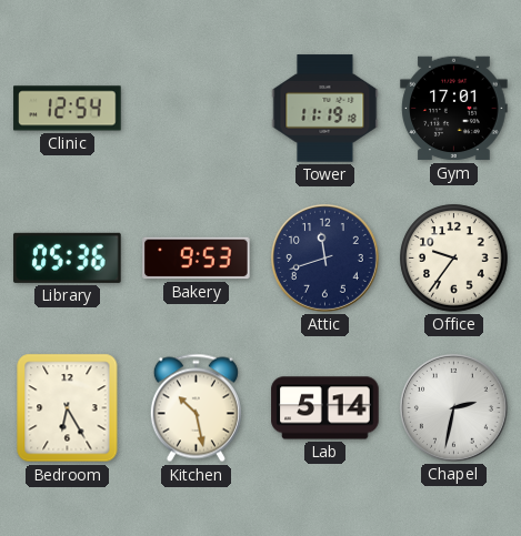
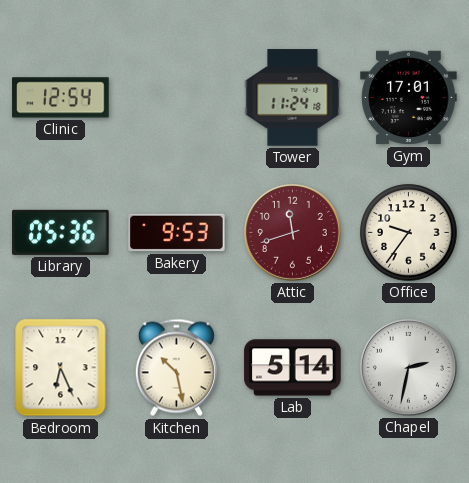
Tower: 11:19 -> 11:24 (293, 98)
Attic dial: navy -> burgundy (292, 232)
Bedroom: 6:25 -> 6:26 (61, 368)
